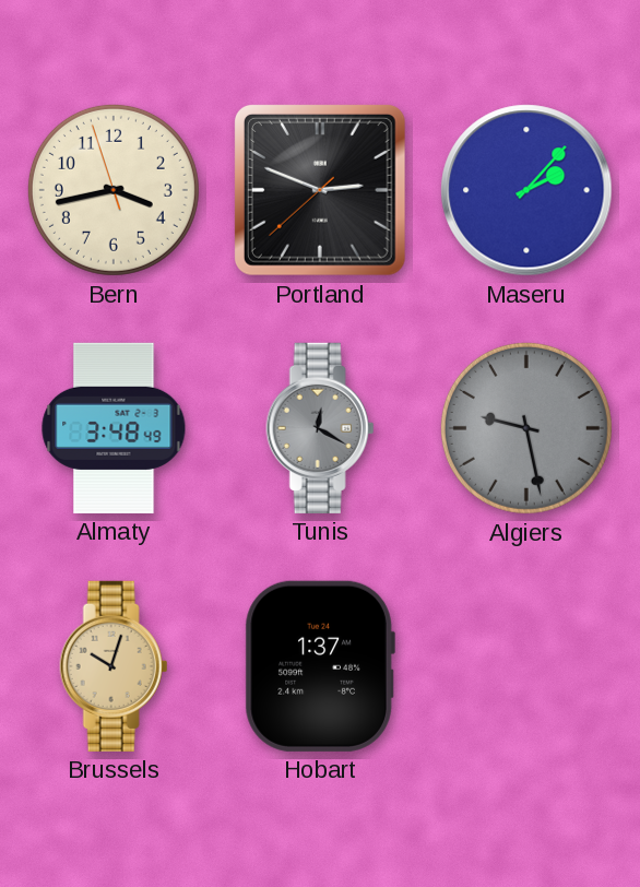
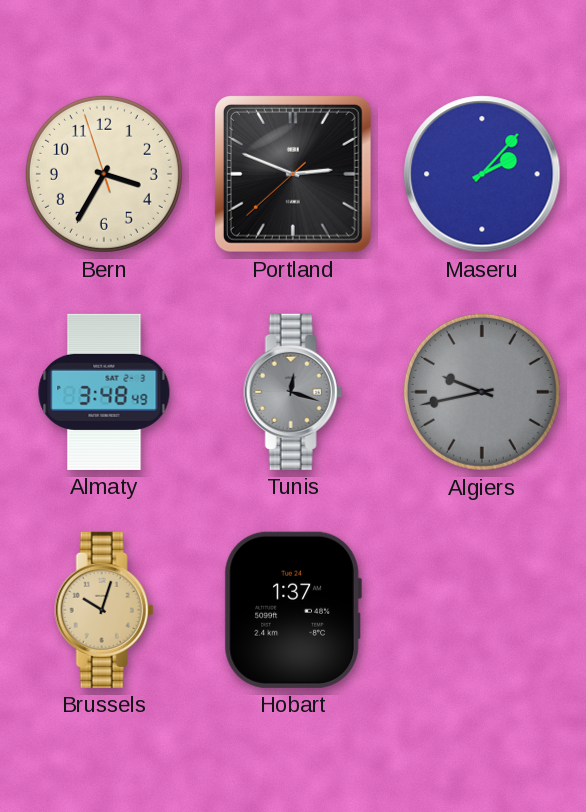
Bern: 3:42 -> 3:34 (104, 174)
Tunis: 12:20 -> 12:18 (293, 392)
Algiers: 9:28 -> 9:43 (482, 392)
